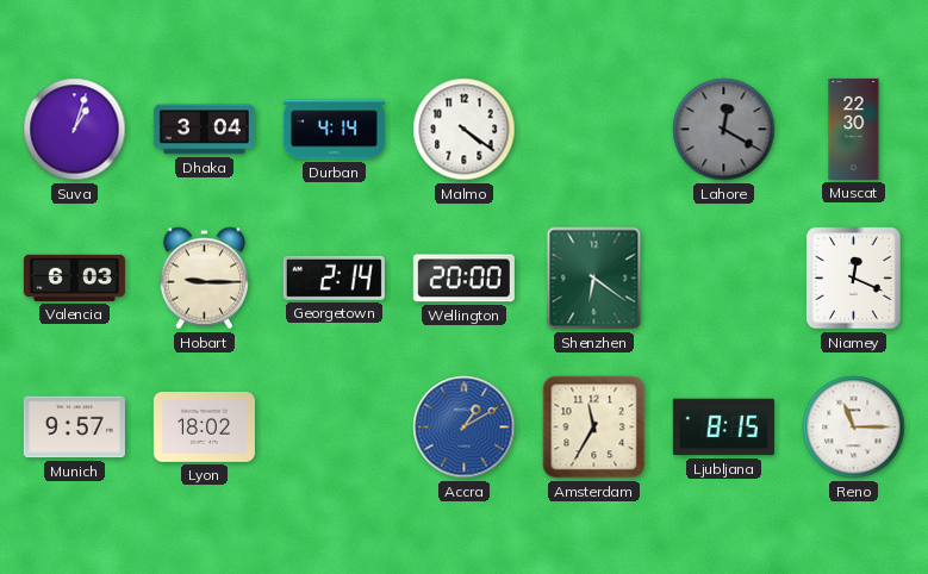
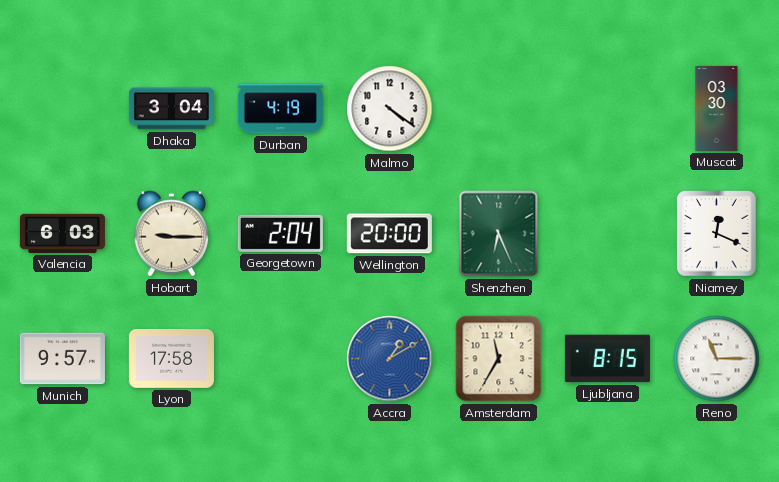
Suva: 1:03 -> none (75, 130)
Durban: 4:14 -> 4:19 (280, 109)
Lahore: 12:20 -> none (724, 130)
Muscat: 22:30 -> 03:30 (717, 108)
Georgetown: 2:14 -> 2:04 (280, 233)
Shenzhen: 6:21 -> 6:26 (499, 234)
Lyon: 18:02 -> 17:58 (171, 359)
